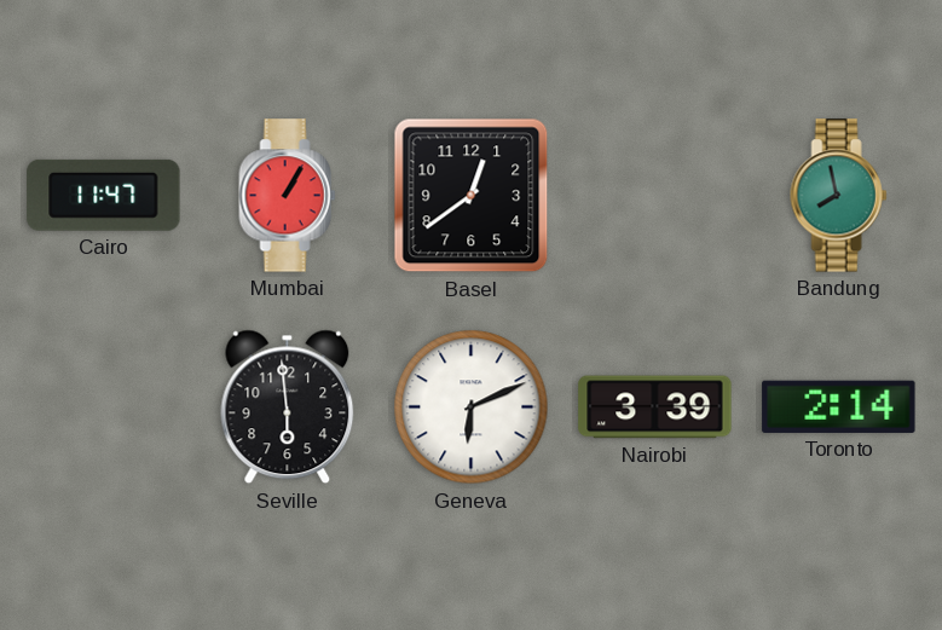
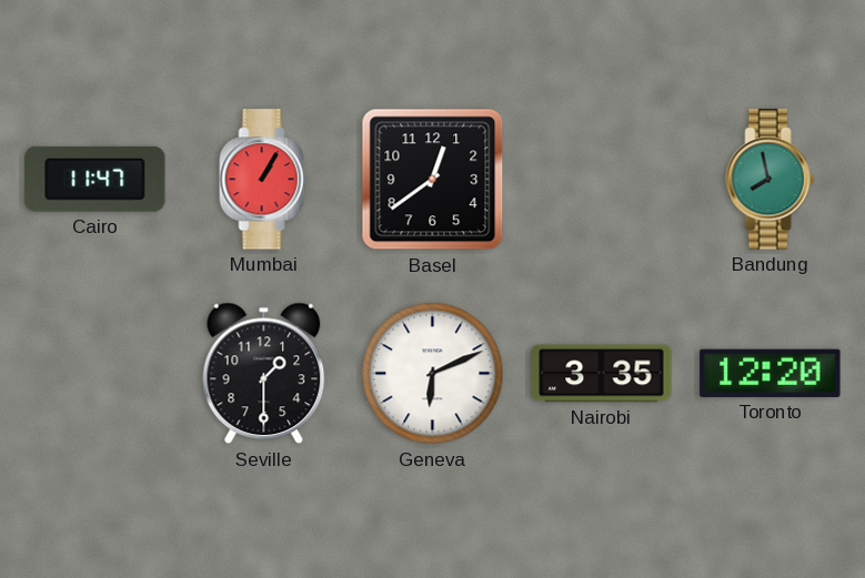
Seville: 5:59 -> 1:30 (264, 374)
Nairobi: 3:39 -> 3:35 (602, 374)
Toronto: 2:14 -> 12:20 (771, 373)
